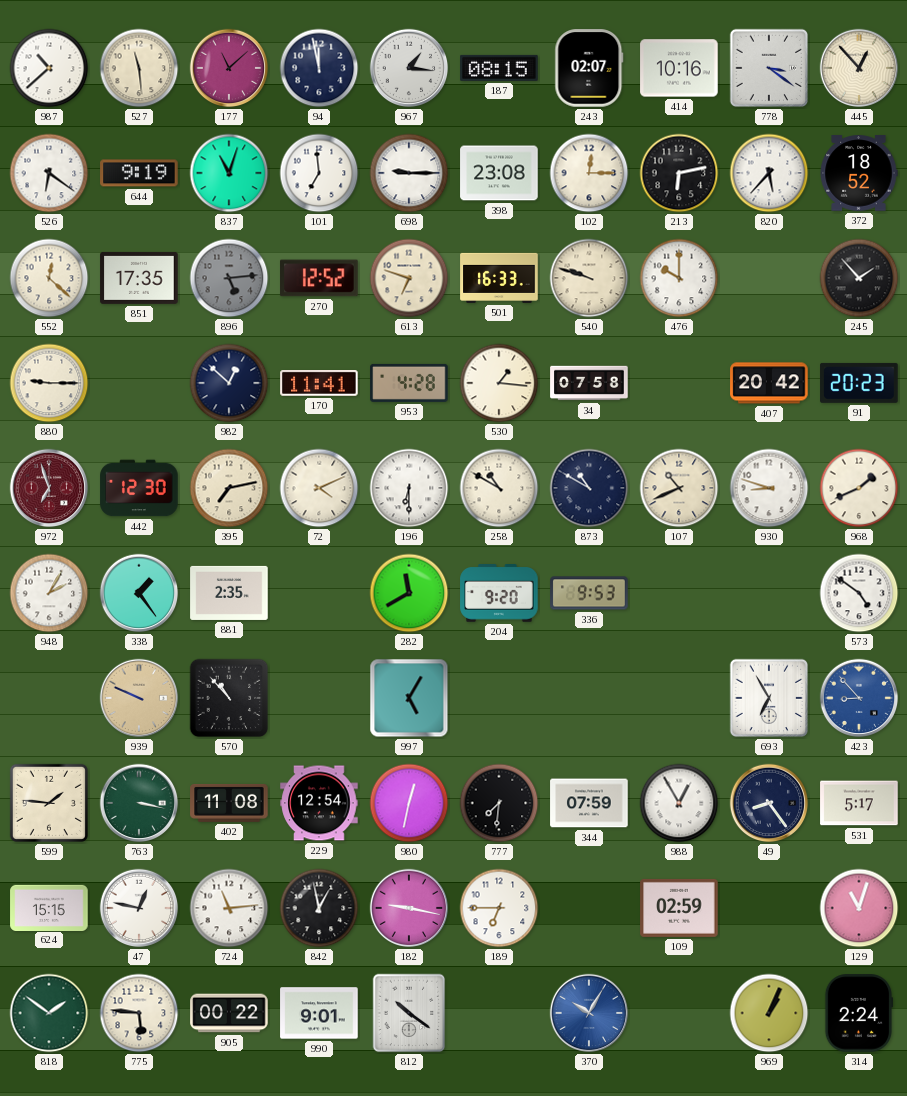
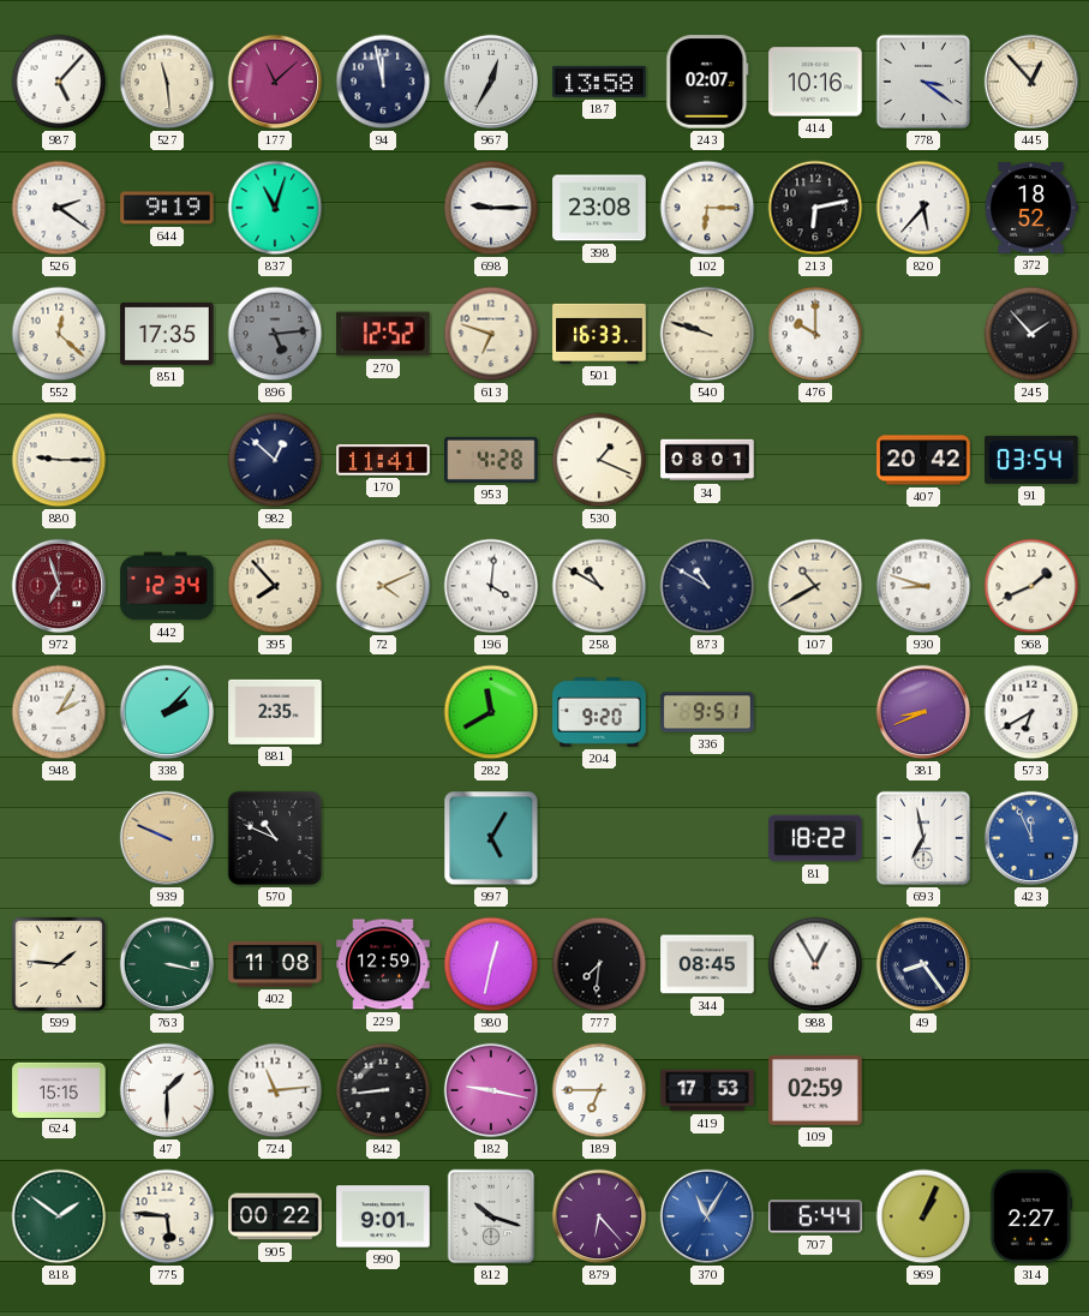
987: 10:38 -> 5:07 (59, 82)
967: 1:16 -> 12:35 (491, 82)
187: 08:15 -> 13:58 (599, 82)
526: 6:21 -> 2:21 (59, 208)
101: 6:59 -> none (319, 173)
102: 12:15 -> 6:15 (707, 208)
530: 1:16 -> 1:19 (599, 460)
34: 07:58 -> 08:01 (707, 460)
91: 20:23 -> 03:54 (1031, 460)
442: 12:30 -> 12:34 (167, 586)
395: 7:13 -> 7:53 (275, 586)
196: 6:30 -> 4:01 (491, 586)
107: 10:41 -> 10:40 (815, 586)
338: 1:24 -> 2:07 (167, 712)
336: 9:53 -> 9:51 (707, 712)
381: none -> 8:41 (923, 712)
573: 4:51 -> 6:40 (1031, 712)
570: 10:53 -> 10:49 (275, 838)
81: none -> 18:22 (815, 838)
693: 6:55 -> 6:58 (923, 838)
423: 8:53 -> 11:56 (1031, 838)
229: 12:54 -> 12:59 (383, 964)
344: 07:59 -> 08:45 (707, 964)
531: 5:17 -> none (859, 803)
47: 12:47 -> 1:30 (167, 1090)
842: 12:58 -> 8:44 (383, 1090)
419: none -> 17:53 (707, 1090)
129: 11:03 -> none (859, 908)
812: 10:21 -> 10:18 (491, 1216)
879: none -> 6:23 (599, 1216)
370: 10:05 -> 11:05 (707, 1216)
707: none -> 6:44 (815, 1216)
314: 2:24 -> 2:27 (1031, 1216)
